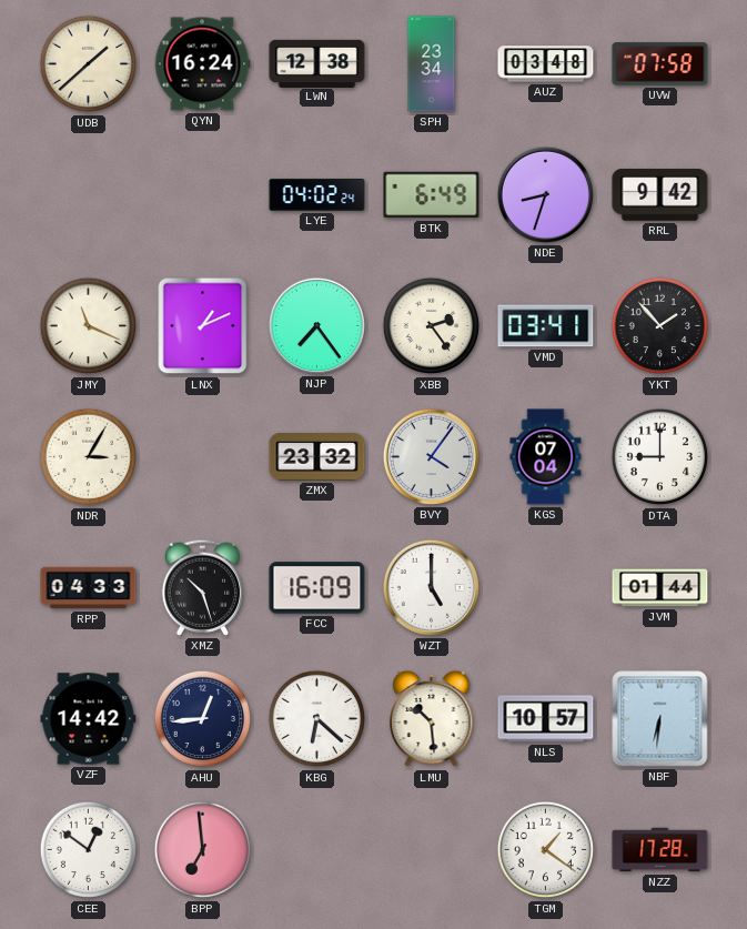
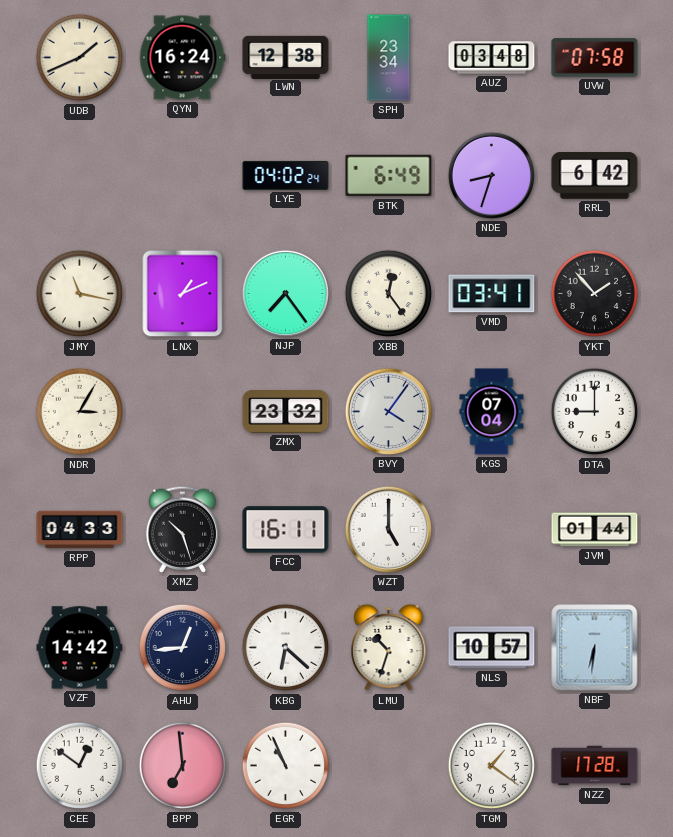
UDB: 1:38 -> 1:41 (79, 58)
RRL: 9:42 -> 6:42 (595, 176)
JMY: 11:19 -> 11:17 (79, 294)
XBB: 2:24 -> 12:24 (388, 294)
FCC: 16:09 -> 16:11 (286, 530)
LMU: 10:29 -> 10:33 (389, 648)
EGR: none -> 10:56 (285, 766)
